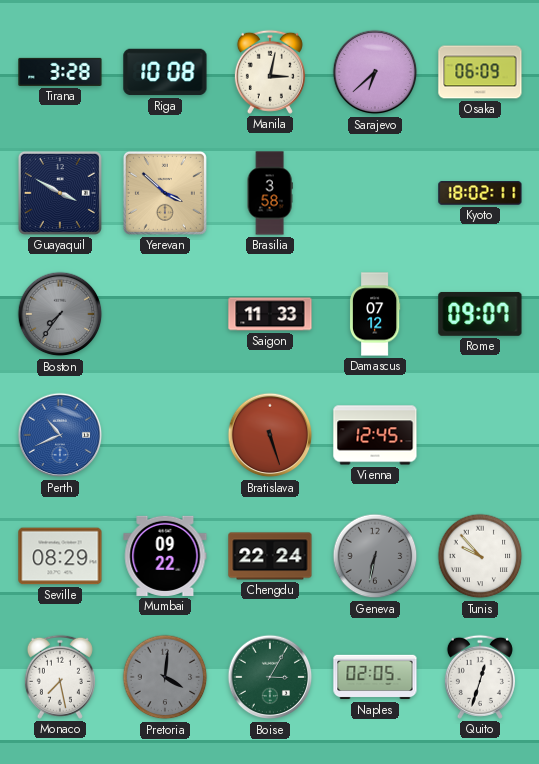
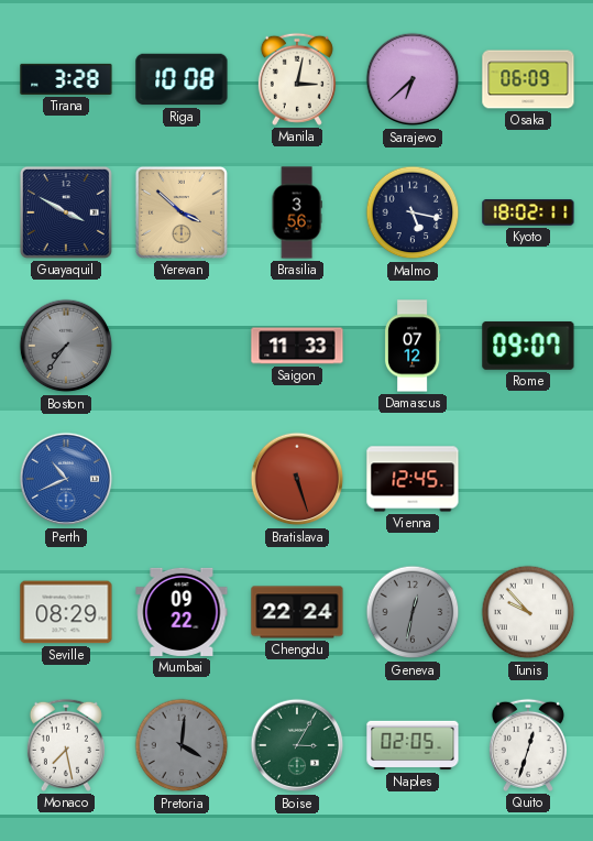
Brasilia: 3:58 -> 3:56 (297, 212)
Malmo: none -> 5:17 (413, 212)
Geneva: 6:32 -> 12:32 (413, 612)
